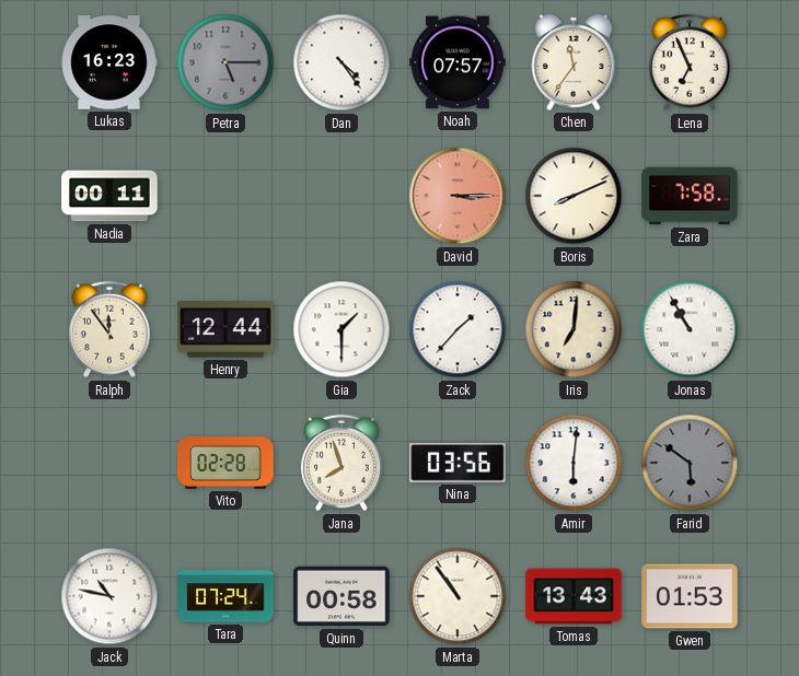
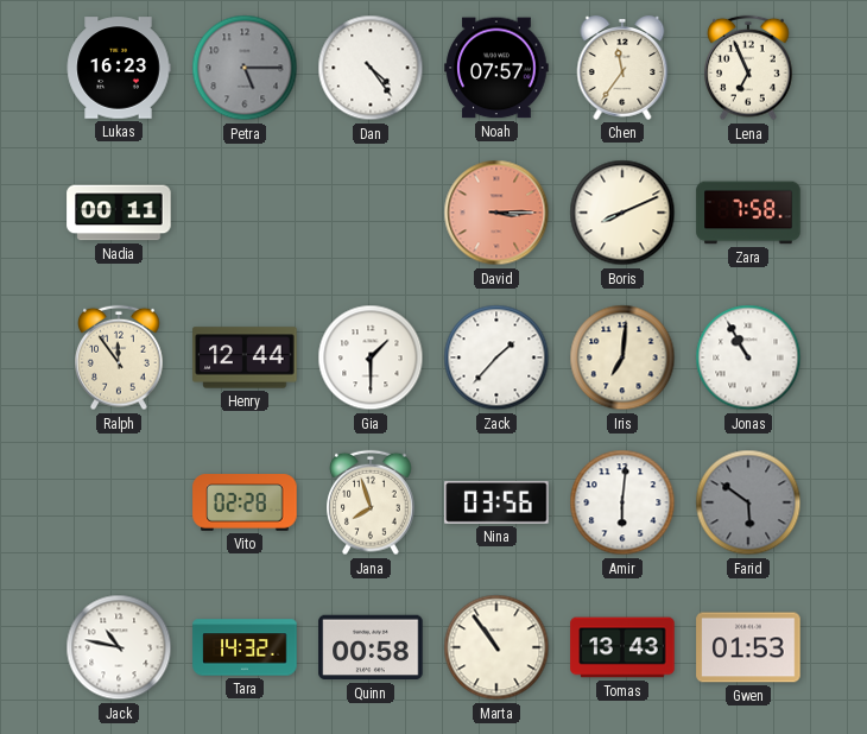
Tara: 07:24 -> 14:32 (245, 647)
